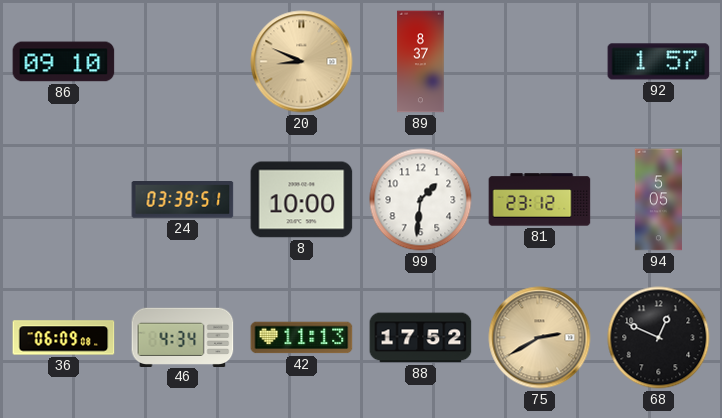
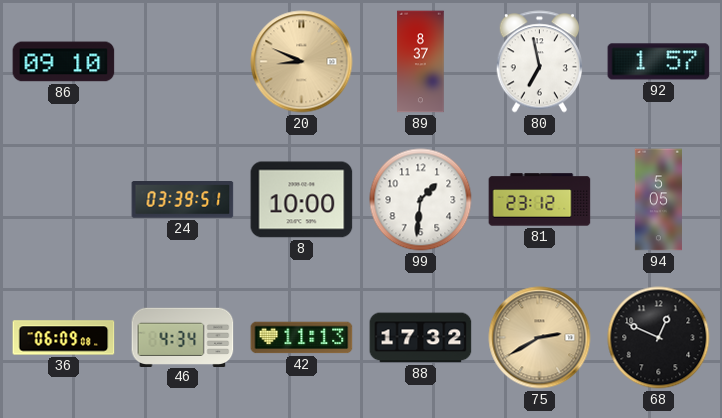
80: none -> 6:58 (539, 62)
88: 17:52 -> 17:32 (421, 338)
